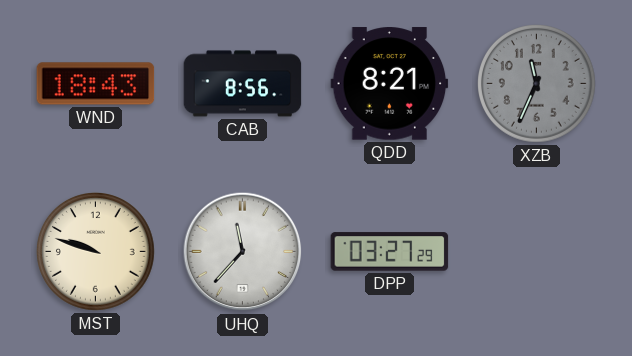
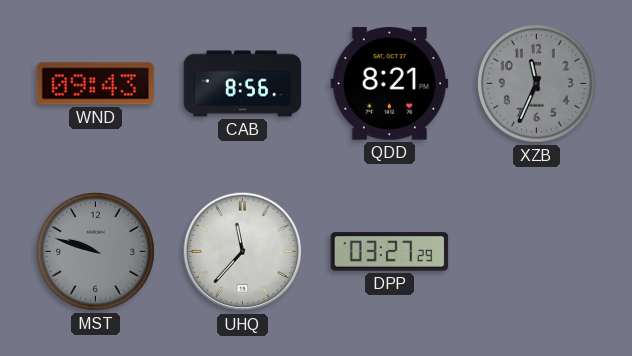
WND: 18:43 -> 09:43 (96, 84)
MST dial: cream -> grey (96, 252)
